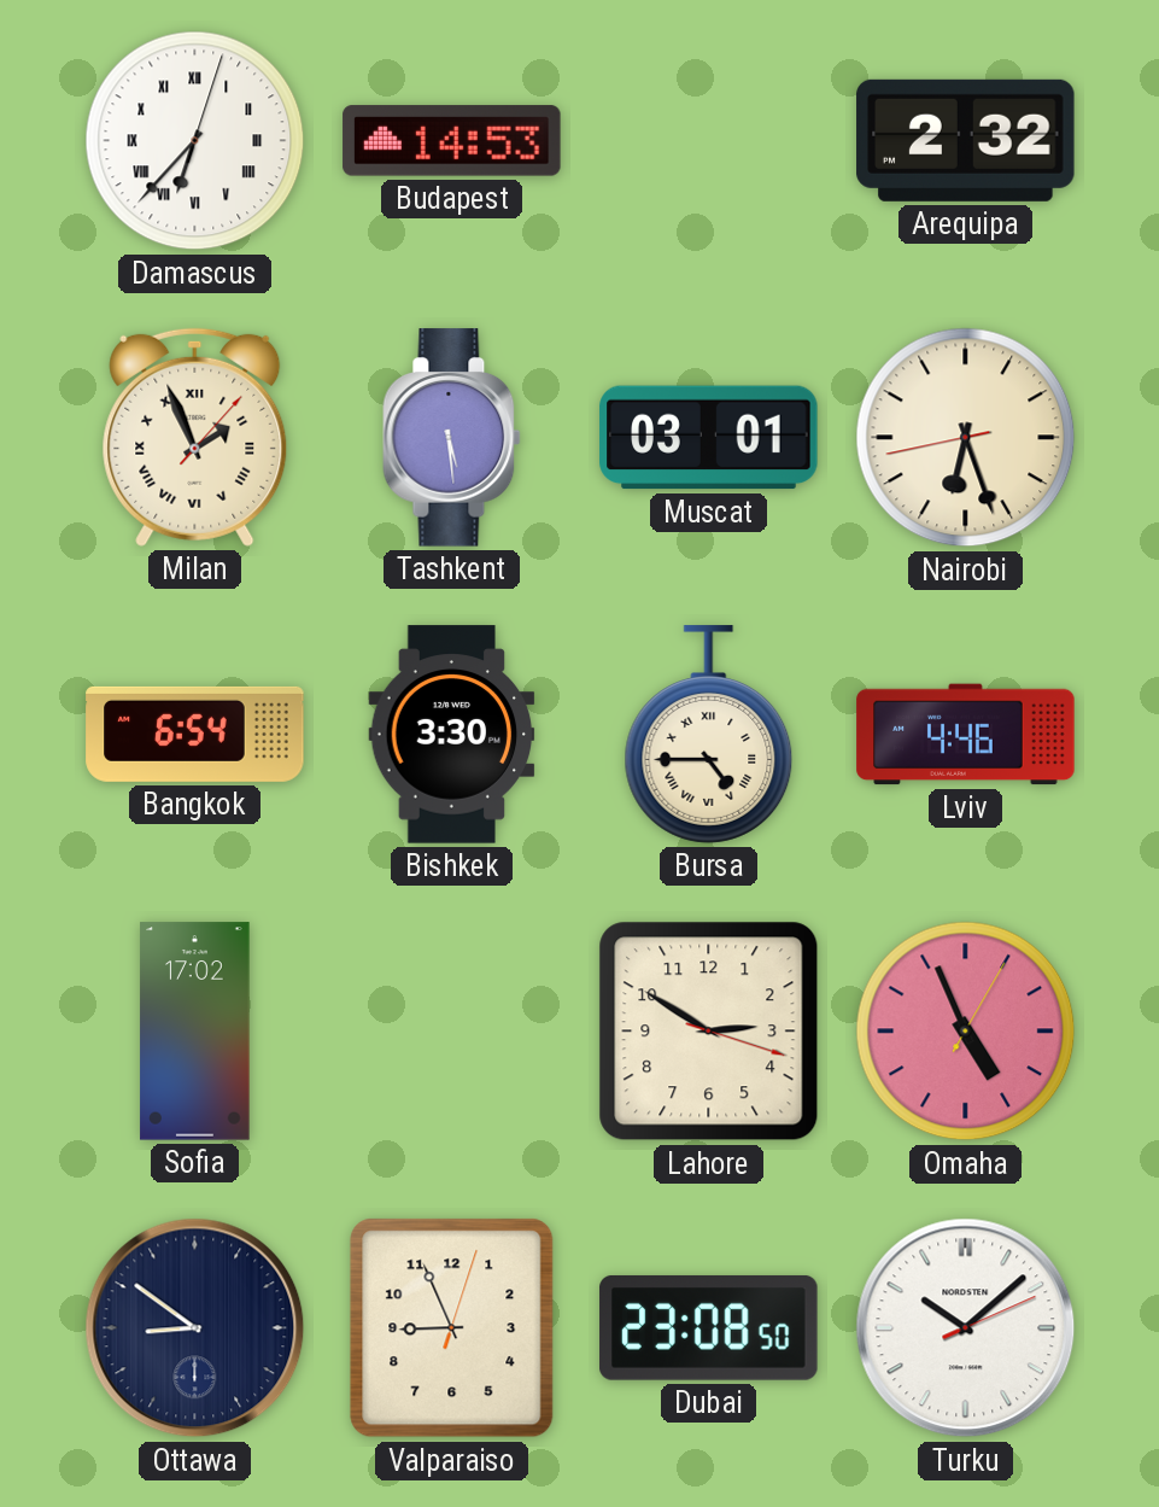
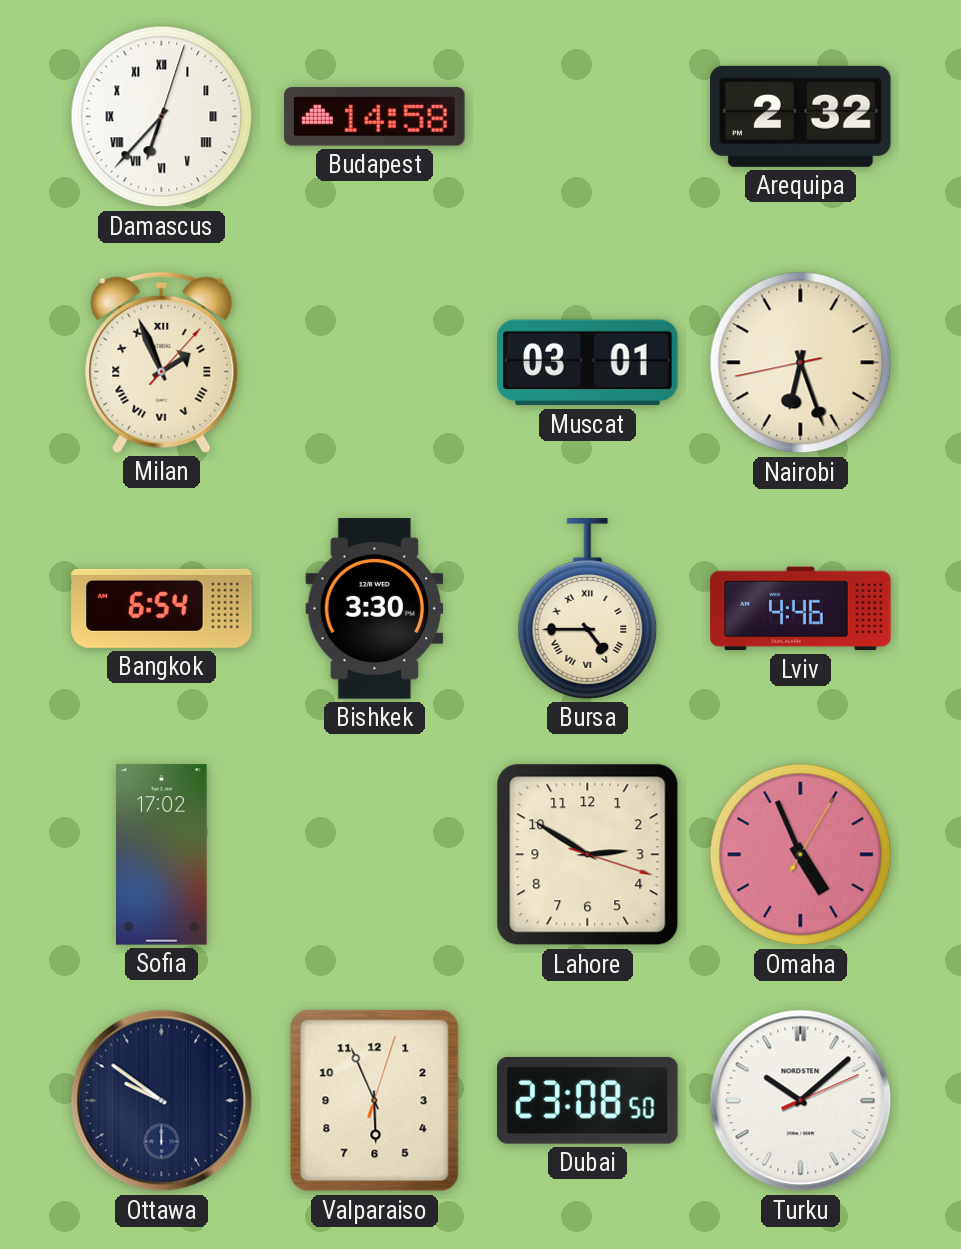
Budapest: 14:53 -> 14:58 (375, 117)
Tashkent: 5:29 -> none (452, 438)
Ottawa: 8:51 -> 9:51 (162, 1101)
Valparaiso: 8:56 -> 5:56 (375, 1101)
